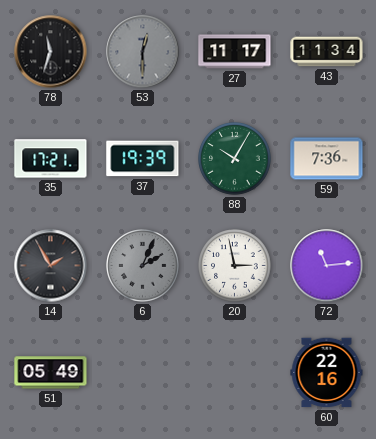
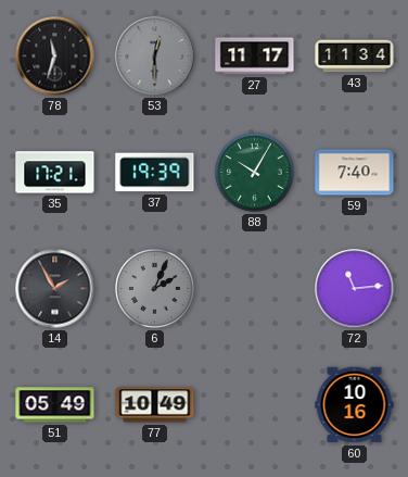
59: 7:36 -> 7:40 (355, 173)
20: 2:58 -> none (235, 266)
77: none -> 10:49 (155, 405)
60: 22:16 -> 10:16 (355, 405)
